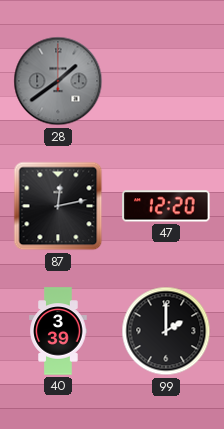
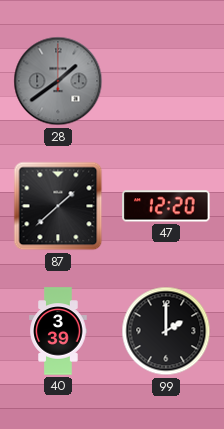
87: 12:13 -> 1:38 (58, 206)
